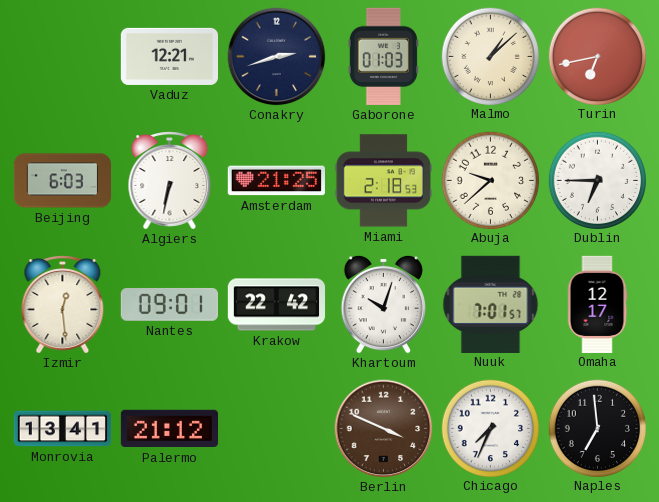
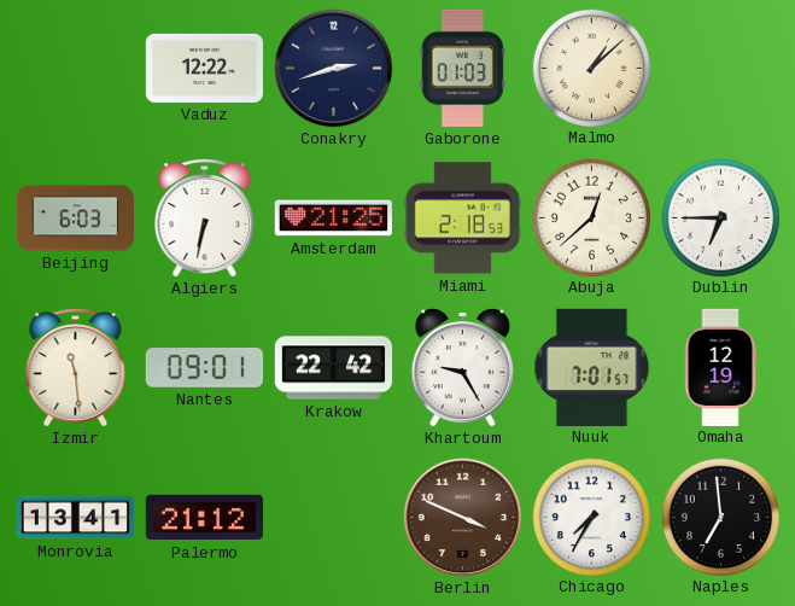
Vaduz: 12:21 -> 12:22 (204, 68)
Turin: 6:43 -> none (597, 56)
Abuja: 9:38 -> 12:38 (591, 217)
Izmir: 12:29 -> 11:29 (76, 368)
Khartoum: 10:03 -> 9:25 (462, 367)
Omaha: 12:17 -> 12:19 (720, 367)
Chicago: 7:34 -> 7:35 (591, 517)
